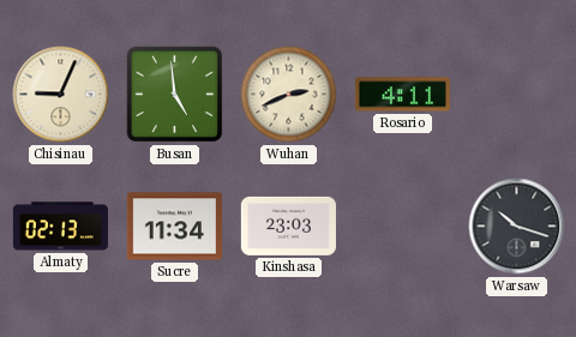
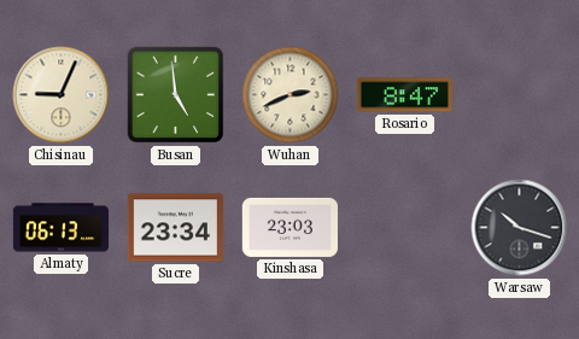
Rosario: 4:11 -> 8:47 (404, 95)
Almaty: 02:13 -> 06:13 (60, 228)
Sucre: 11:34 -> 23:34 (175, 228)
